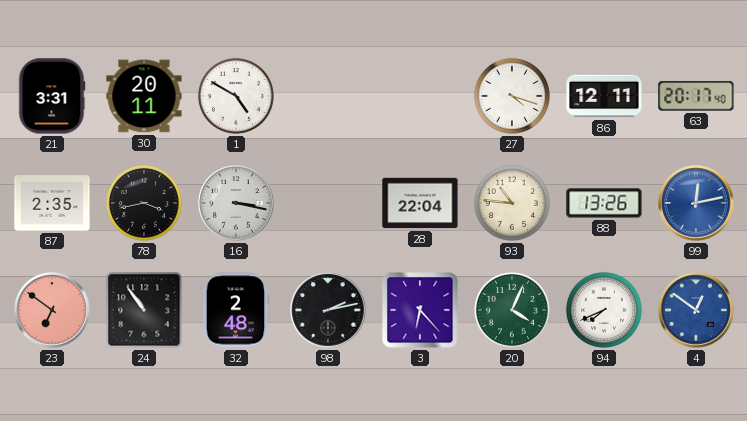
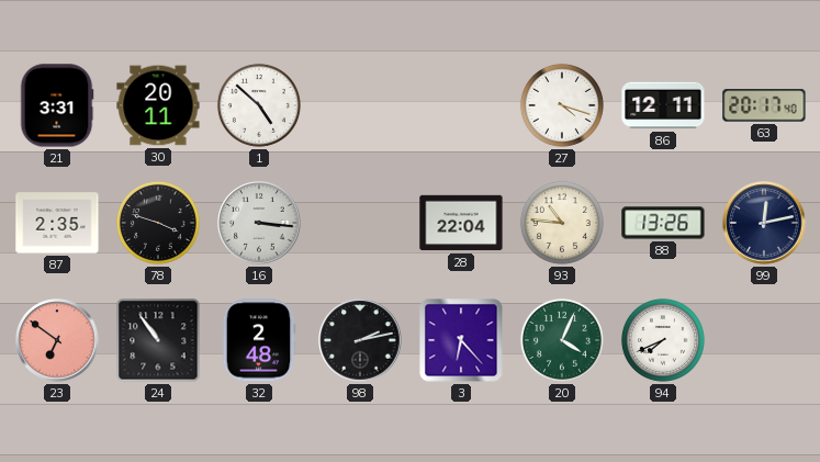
1: 4:50 -> 4:52 (259, 105)
78: 3:43 -> 3:48 (158, 223)
16: 3:17 -> 3:16 (259, 223)
99 dial: blue -> navy (764, 223)
4: 12:51 -> none (696, 310)
